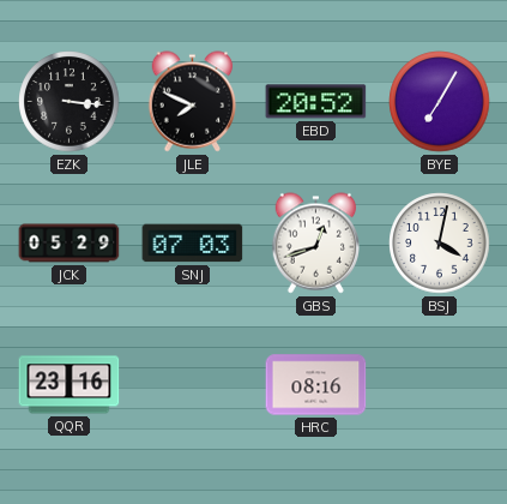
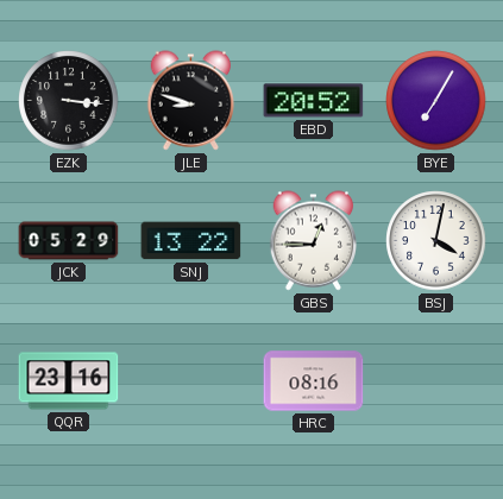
JLE: 7:49 -> 8:48 (191, 101)
SNJ: 07:03 -> 13:22 (191, 241)
GBS: 12:42 -> 12:45 (314, 241)
